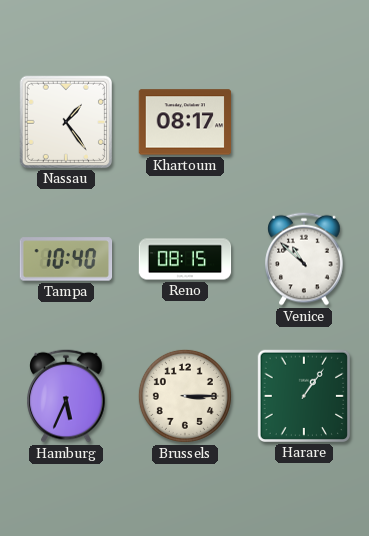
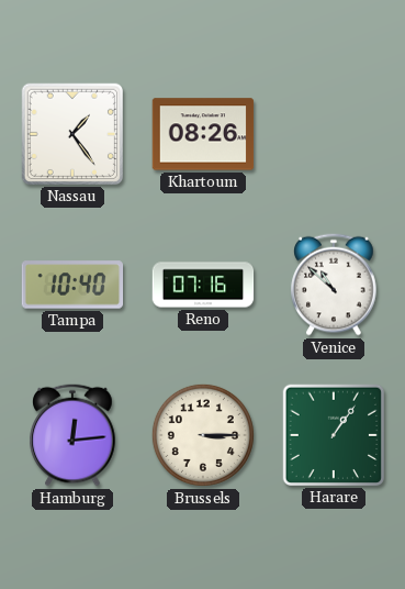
Khartoum: 08:17 -> 08:26 (203, 134)
Reno: 08:15 -> 07:16 (203, 285)
Hamburg: 5:34 -> 12:14 (72, 435)
